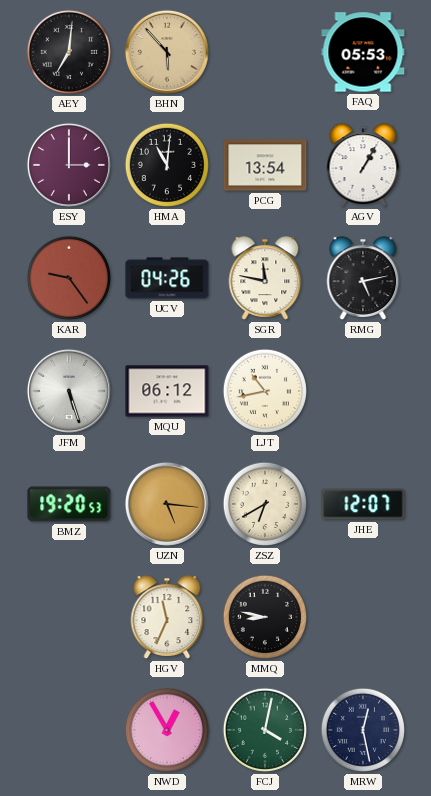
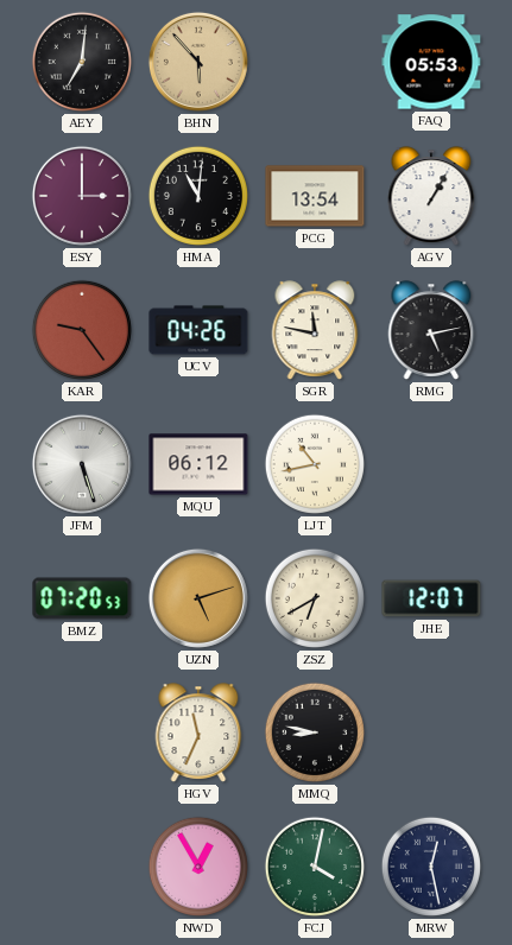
BMZ: 19:20 -> 07:20 (82, 598)
UZN: 5:16 -> 5:12 (198, 598)
